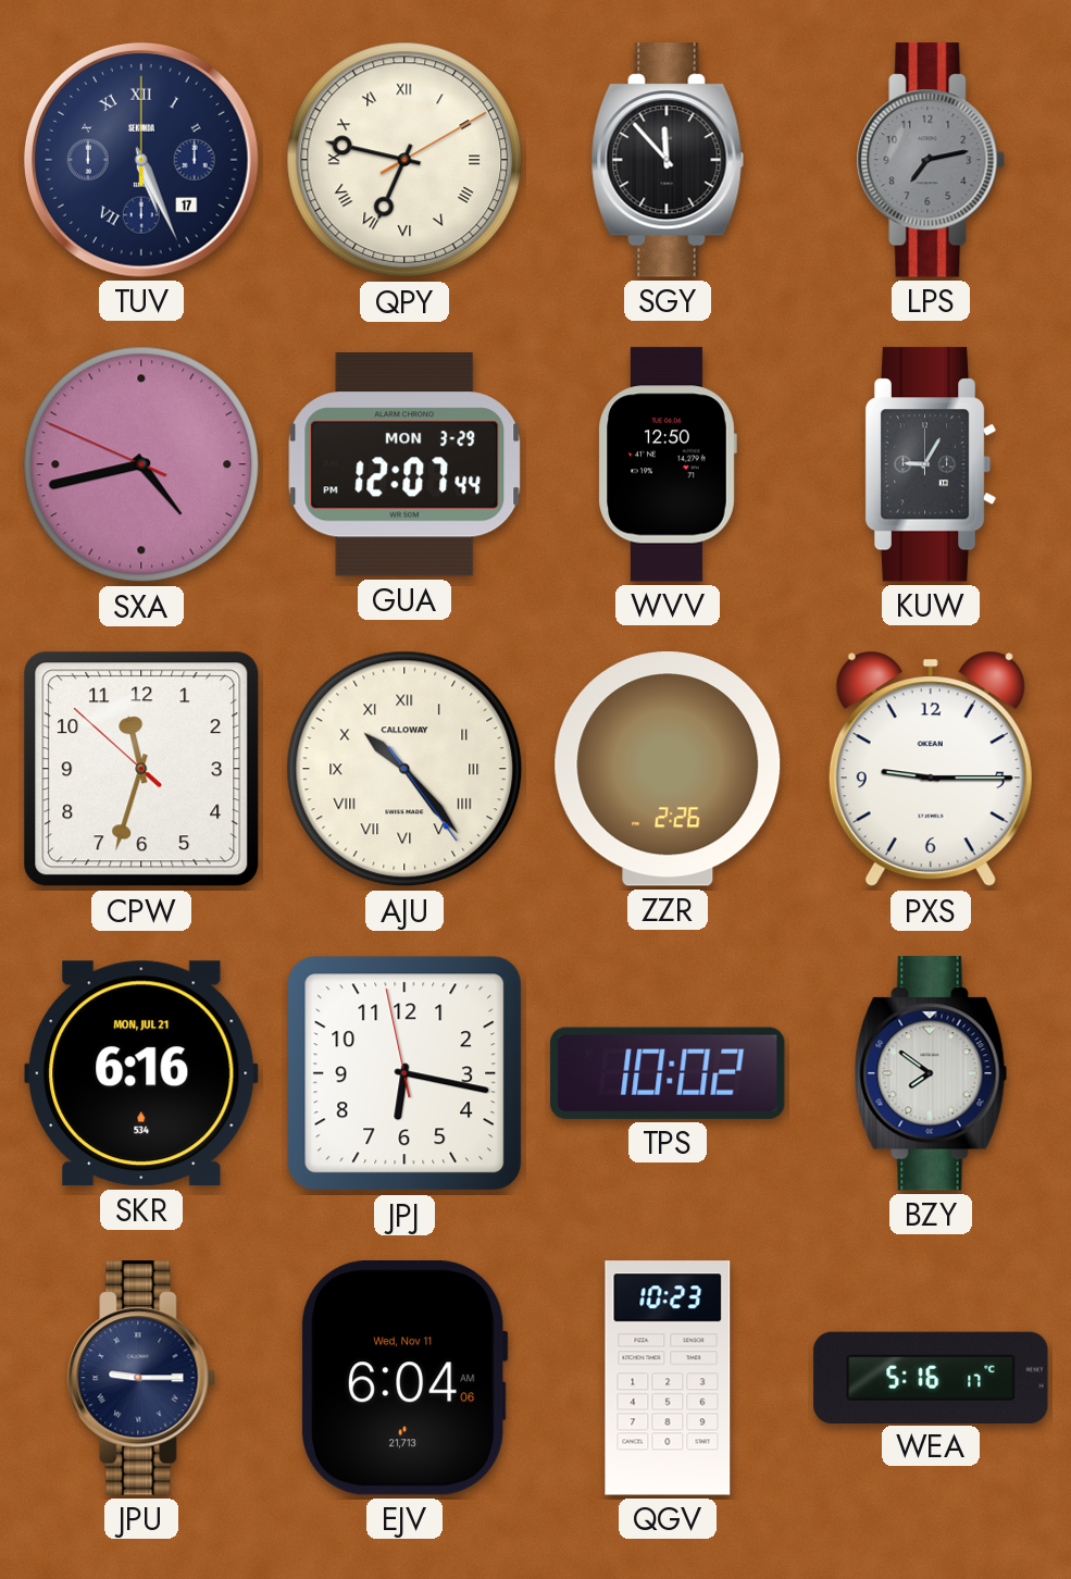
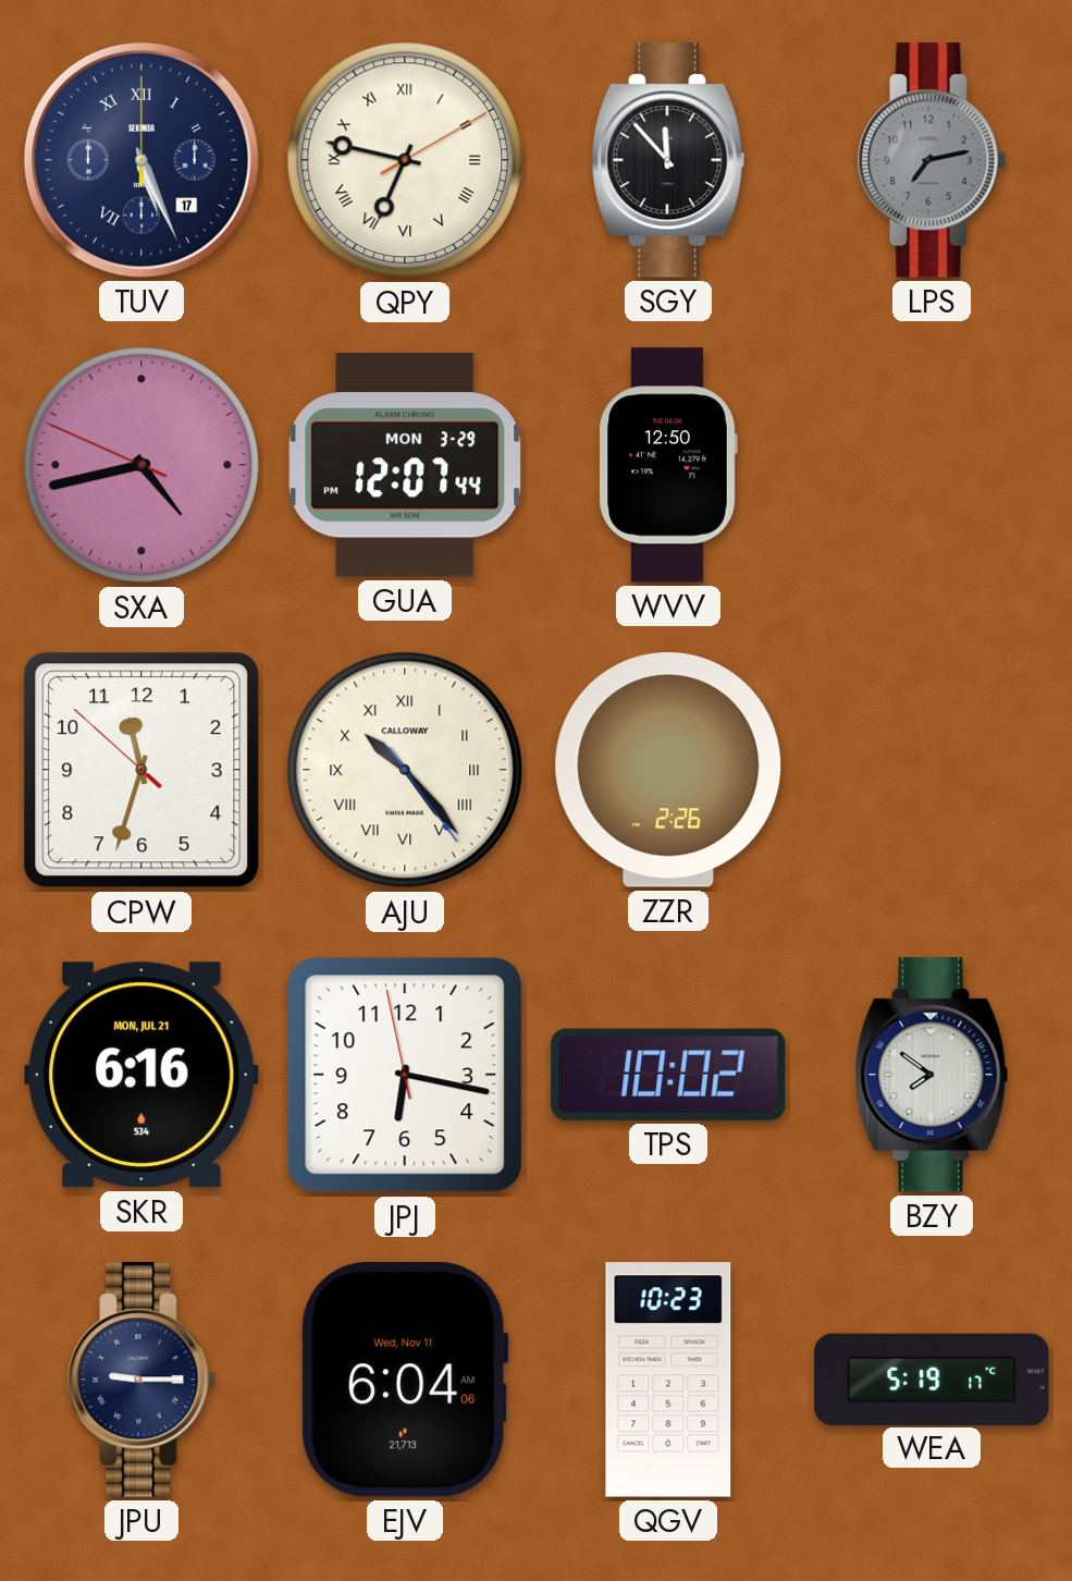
KUW: 9:05 -> none (931, 464)
PXS: 9:15 -> none (931, 769)
WEA: 5:16 -> 5:19 (932, 1378)
